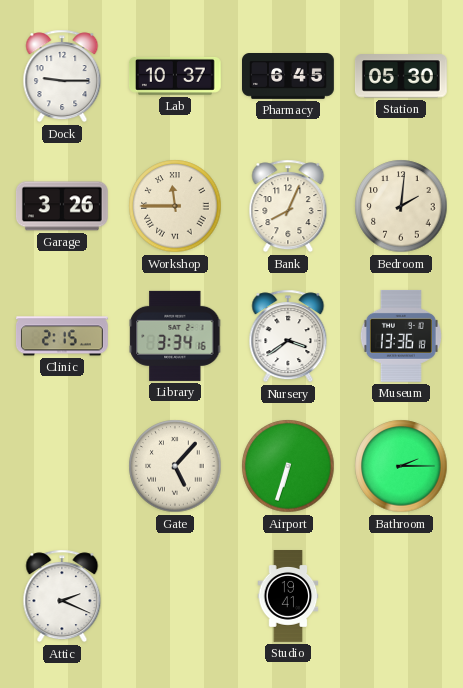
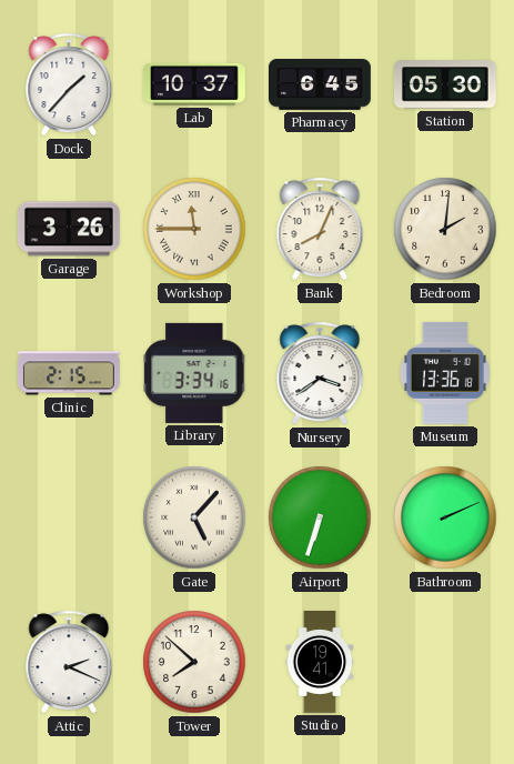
Dock: 9:15 -> 1:37 (69, 84)
Bathroom: 2:15 -> 2:11 (445, 517)
Tower: none -> 7:52 (194, 662)
